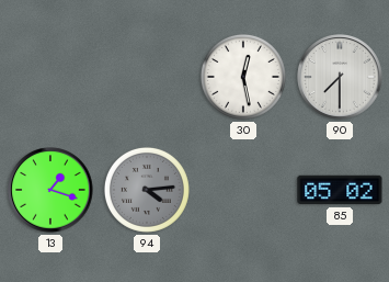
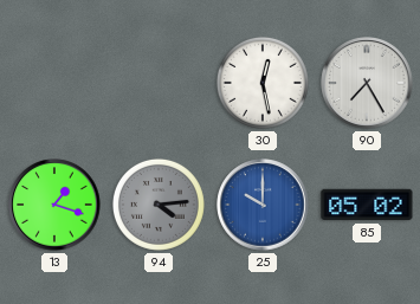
90: 7:30 -> 7:25 (367, 83)
25: none -> 10:00 (263, 205)
